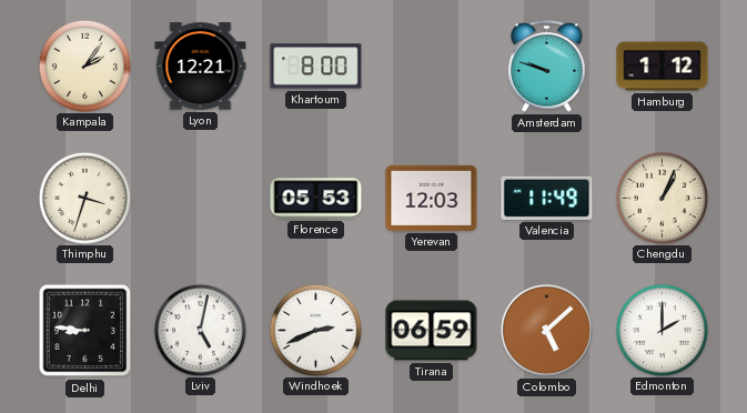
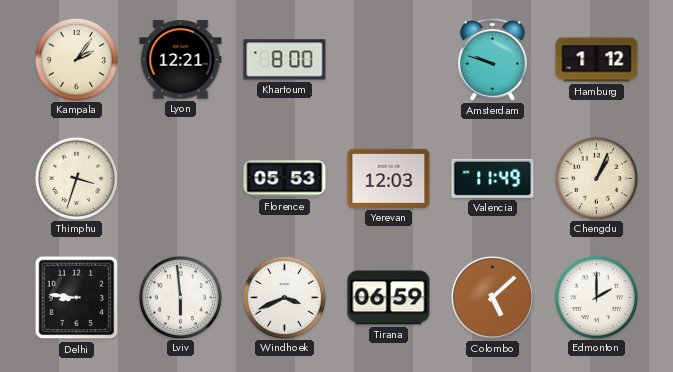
Lviv: 5:02 -> 5:59 (180, 297)
Windhoek: 2:41 -> 3:41 (284, 297)
